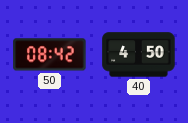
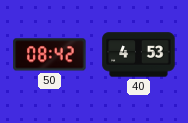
40: 4:50 -> 4:53 (139, 55)
